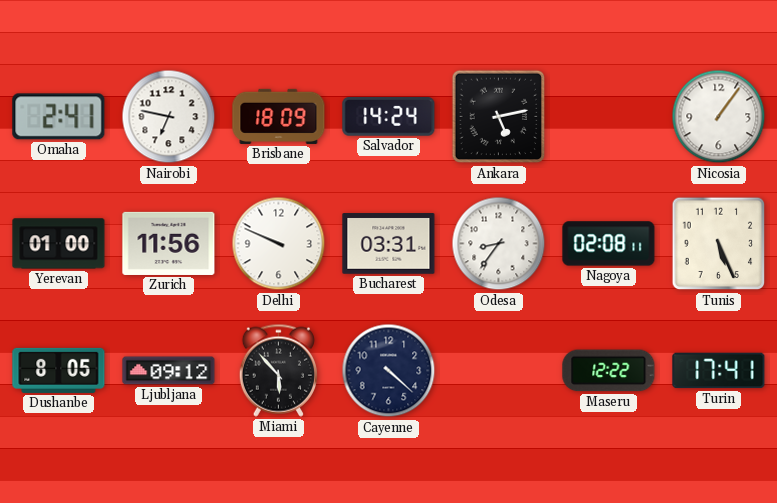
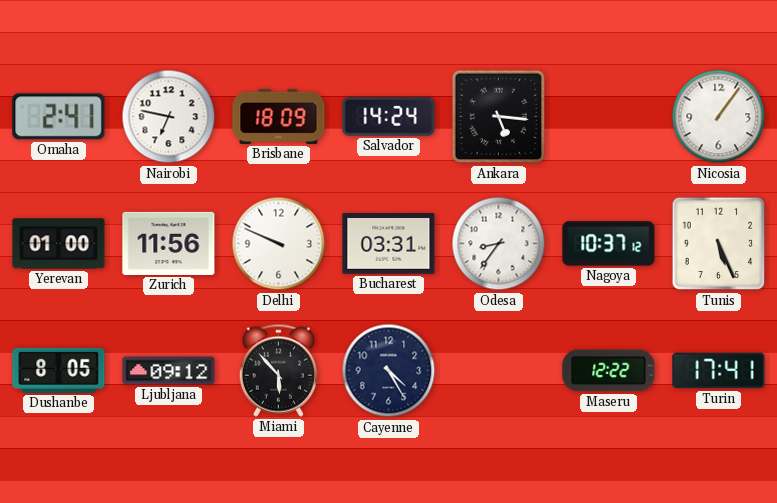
Ankara: 5:13 -> 5:16 (499, 117)
Nagoya: 02:08 -> 10:37 (609, 244)
Cayenne: 4:22 -> 4:25 (389, 371)
